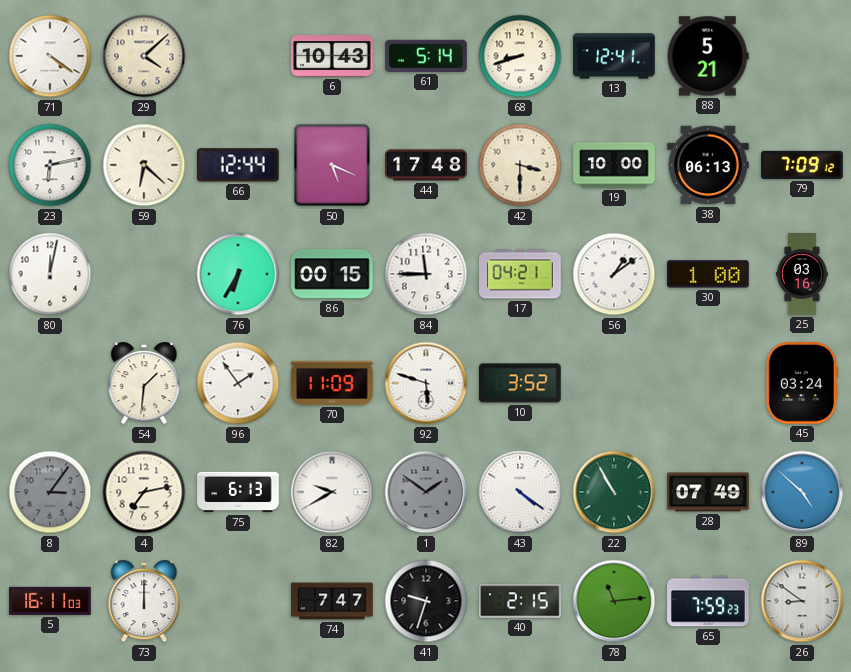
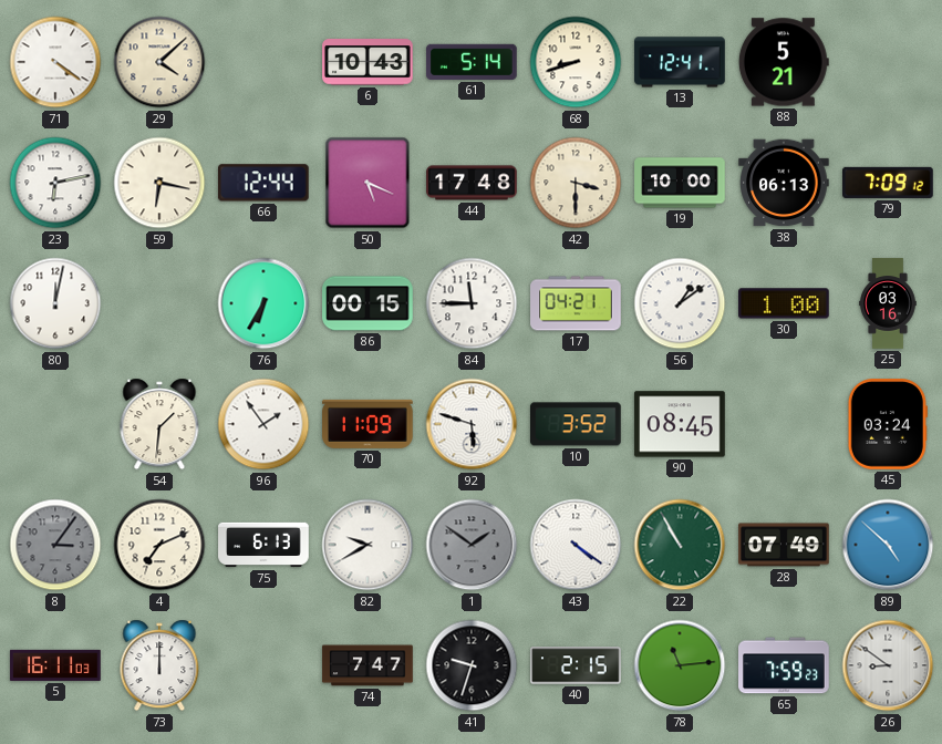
59: 6:22 -> 6:17 (159, 183)
90: none -> 08:45 (680, 424)
4: 7:13 -> 7:11 (159, 545)
